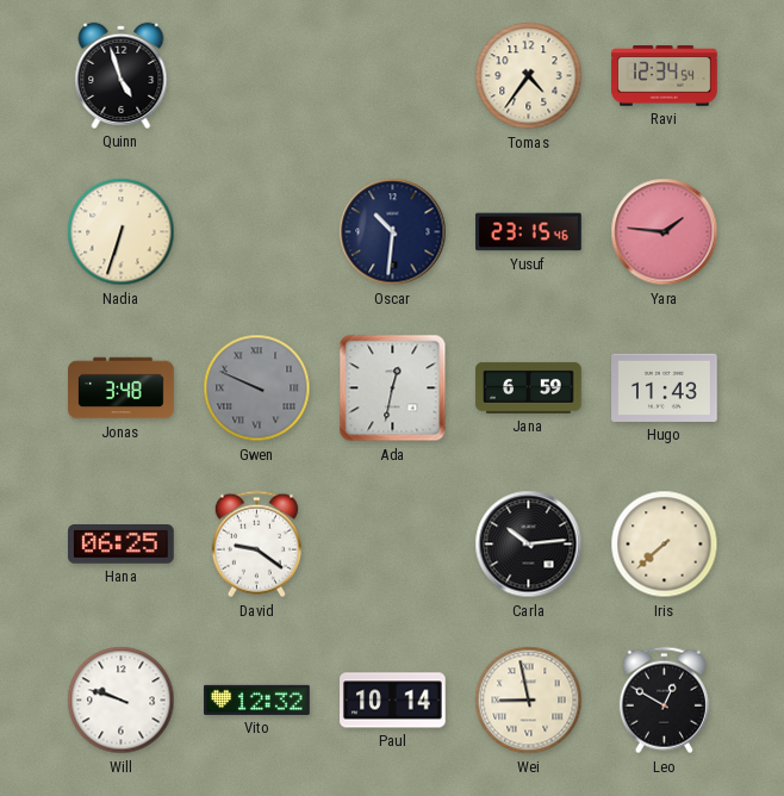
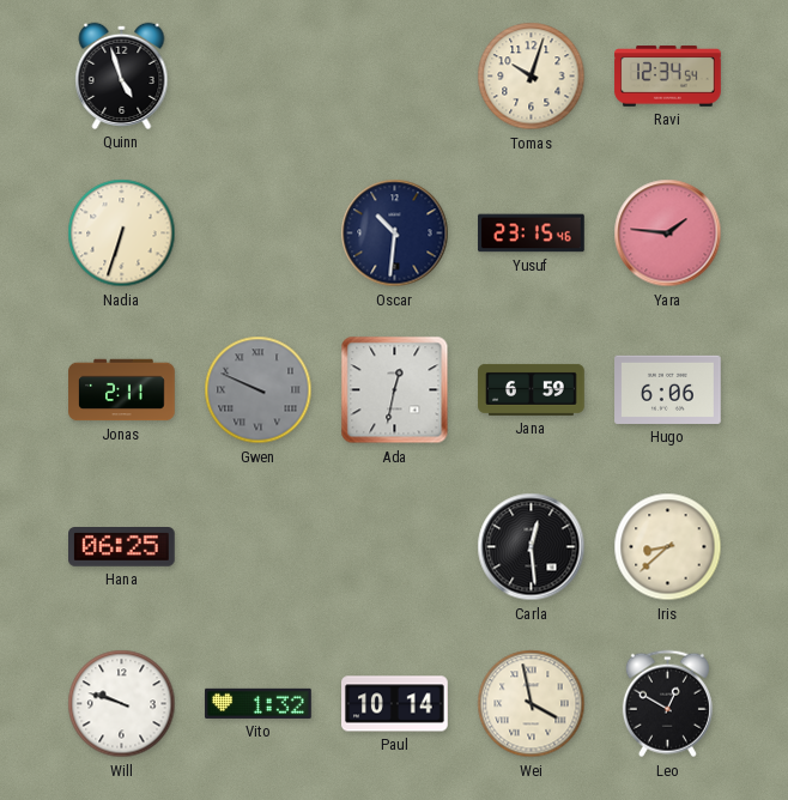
Tomas: 4:36 -> 10:03 (532, 77)
Jonas: 3:48 -> 2:11 (122, 390)
Hugo: 11:43 -> 6:06 (668, 389)
David: 9:21 -> none (256, 545)
Carla: 10:14 -> 12:29 (532, 547)
Iris: 7:38 -> 8:38 (668, 547)
Vito: 12:32 -> 1:32 (259, 703)
Wei: 8:58 -> 3:58 (532, 704)
